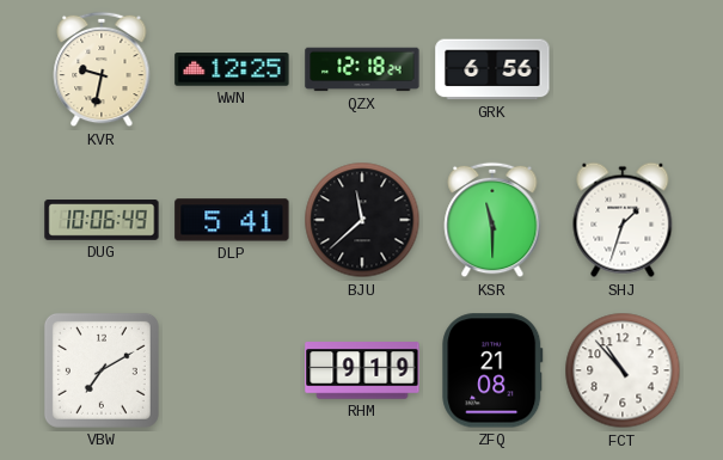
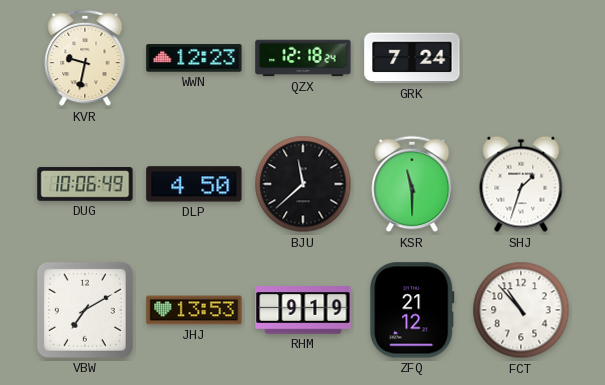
WWN: 12:25 -> 12:23 (194, 58)
GRK: 6:56 -> 7:24 (412, 58)
DLP: 5:41 -> 4:50 (194, 184)
JHJ: none -> 13:53 (194, 310)
ZFQ: 21:08 -> 21:12 (412, 310)
